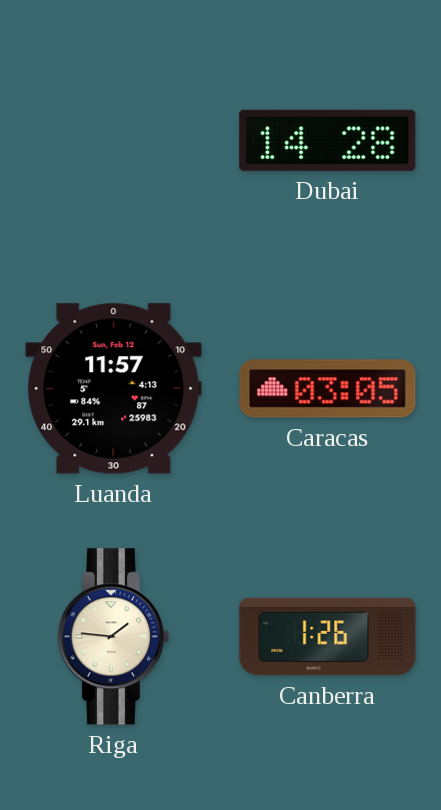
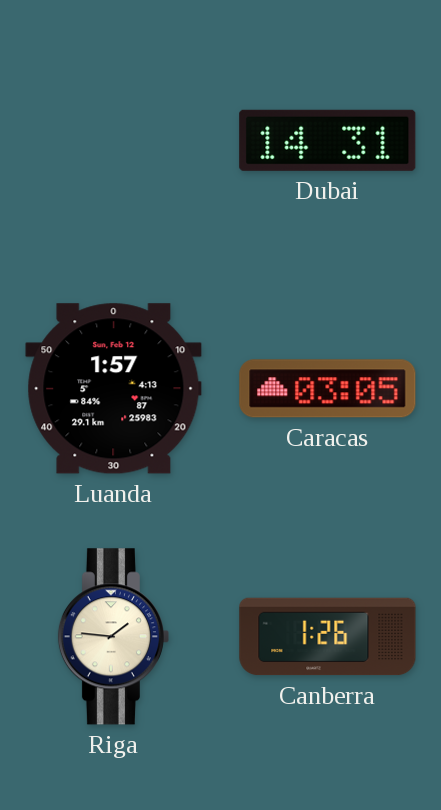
Dubai: 14:28 -> 14:31 (328, 140)
Luanda: 11:57 -> 1:57 (114, 389)
